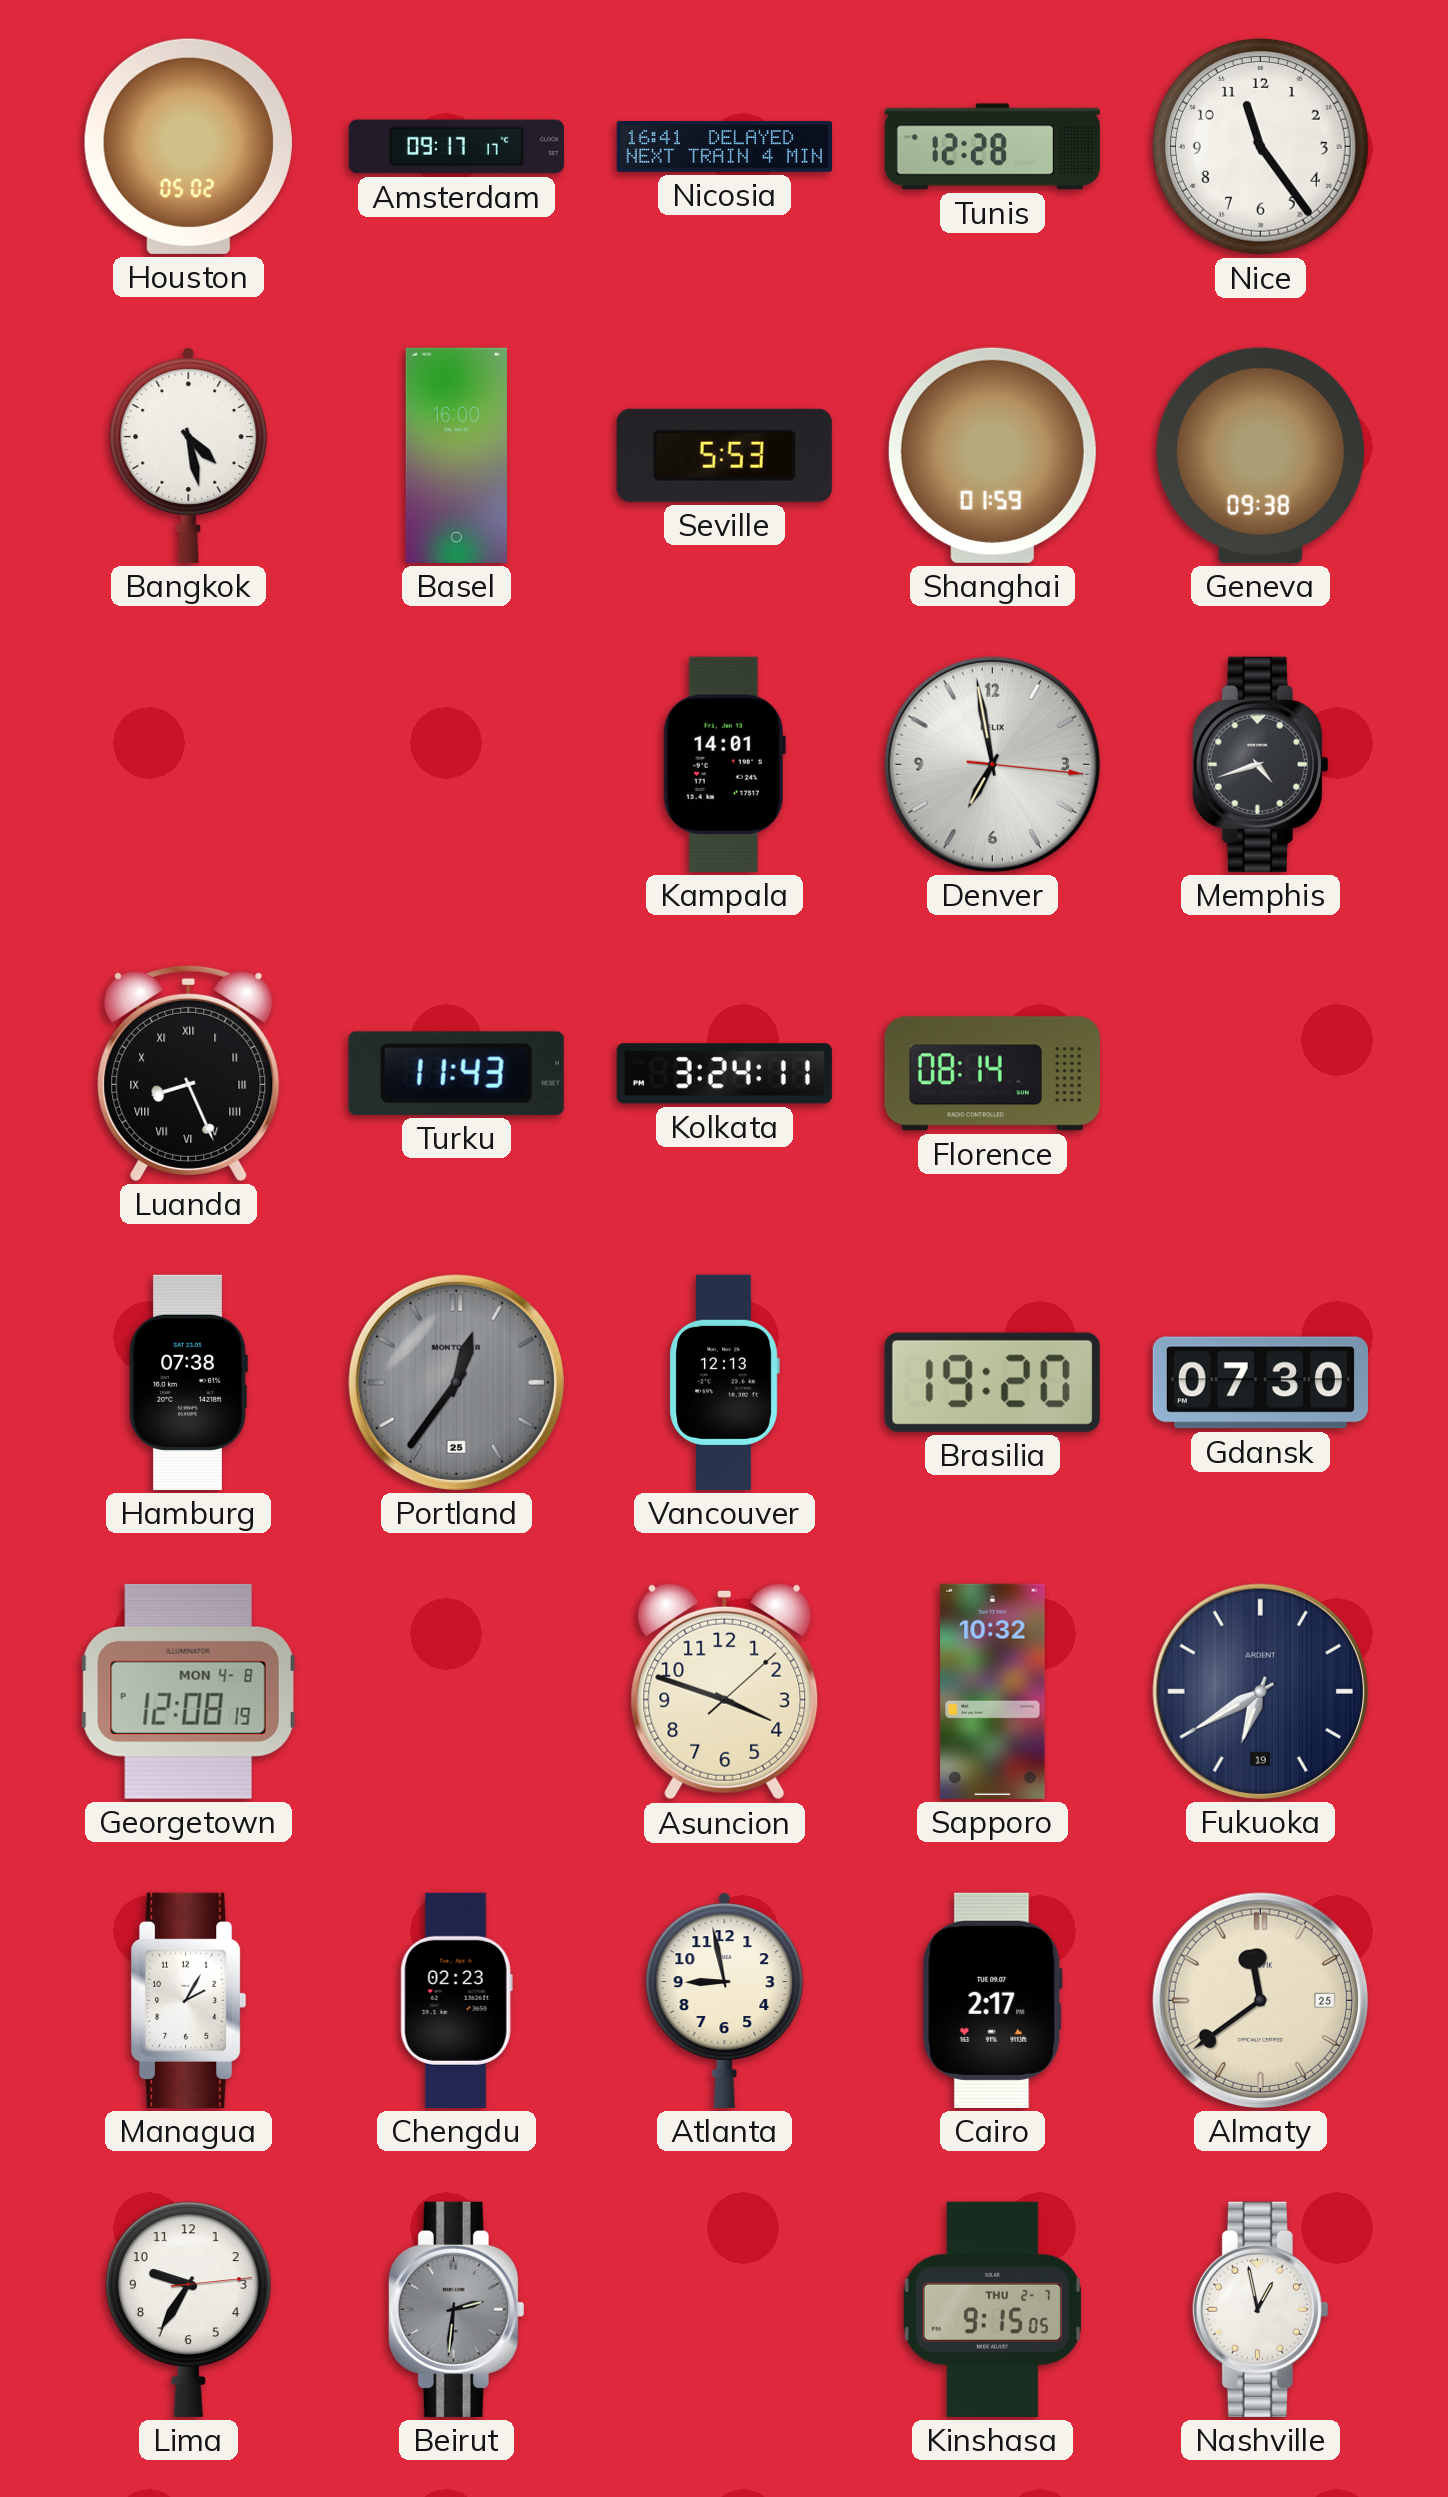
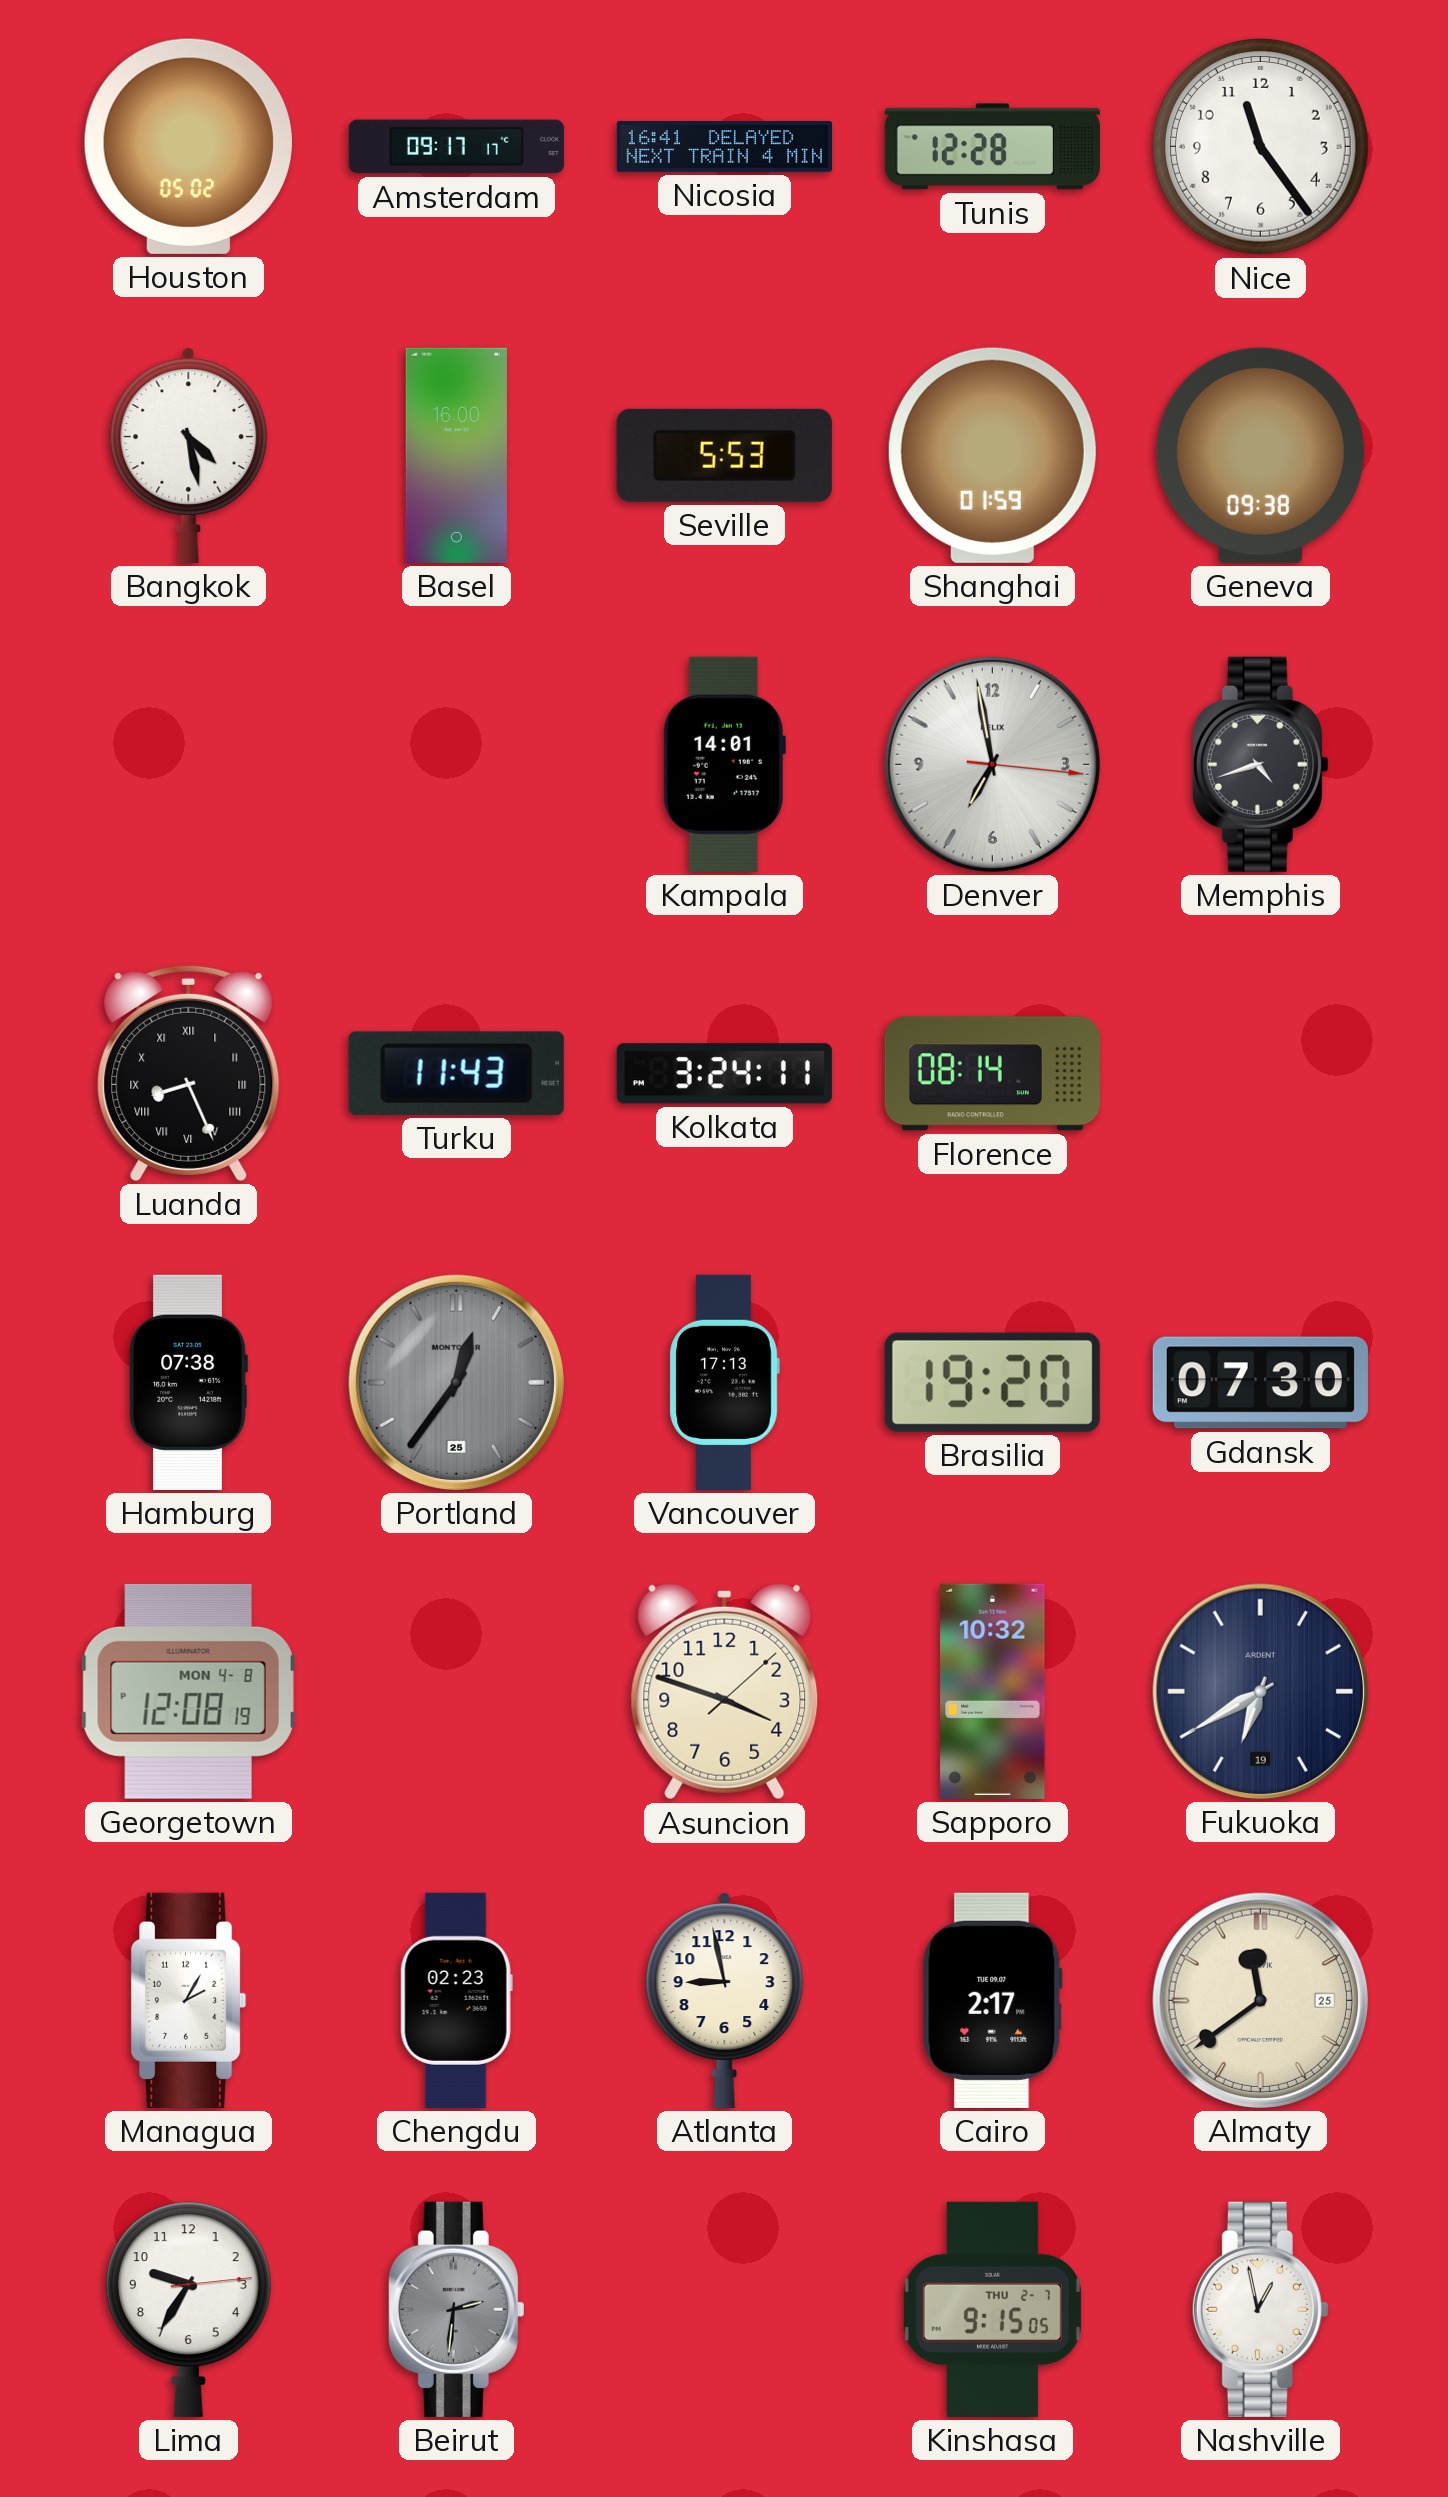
Vancouver: 12:13 -> 17:13 (724, 1382)
